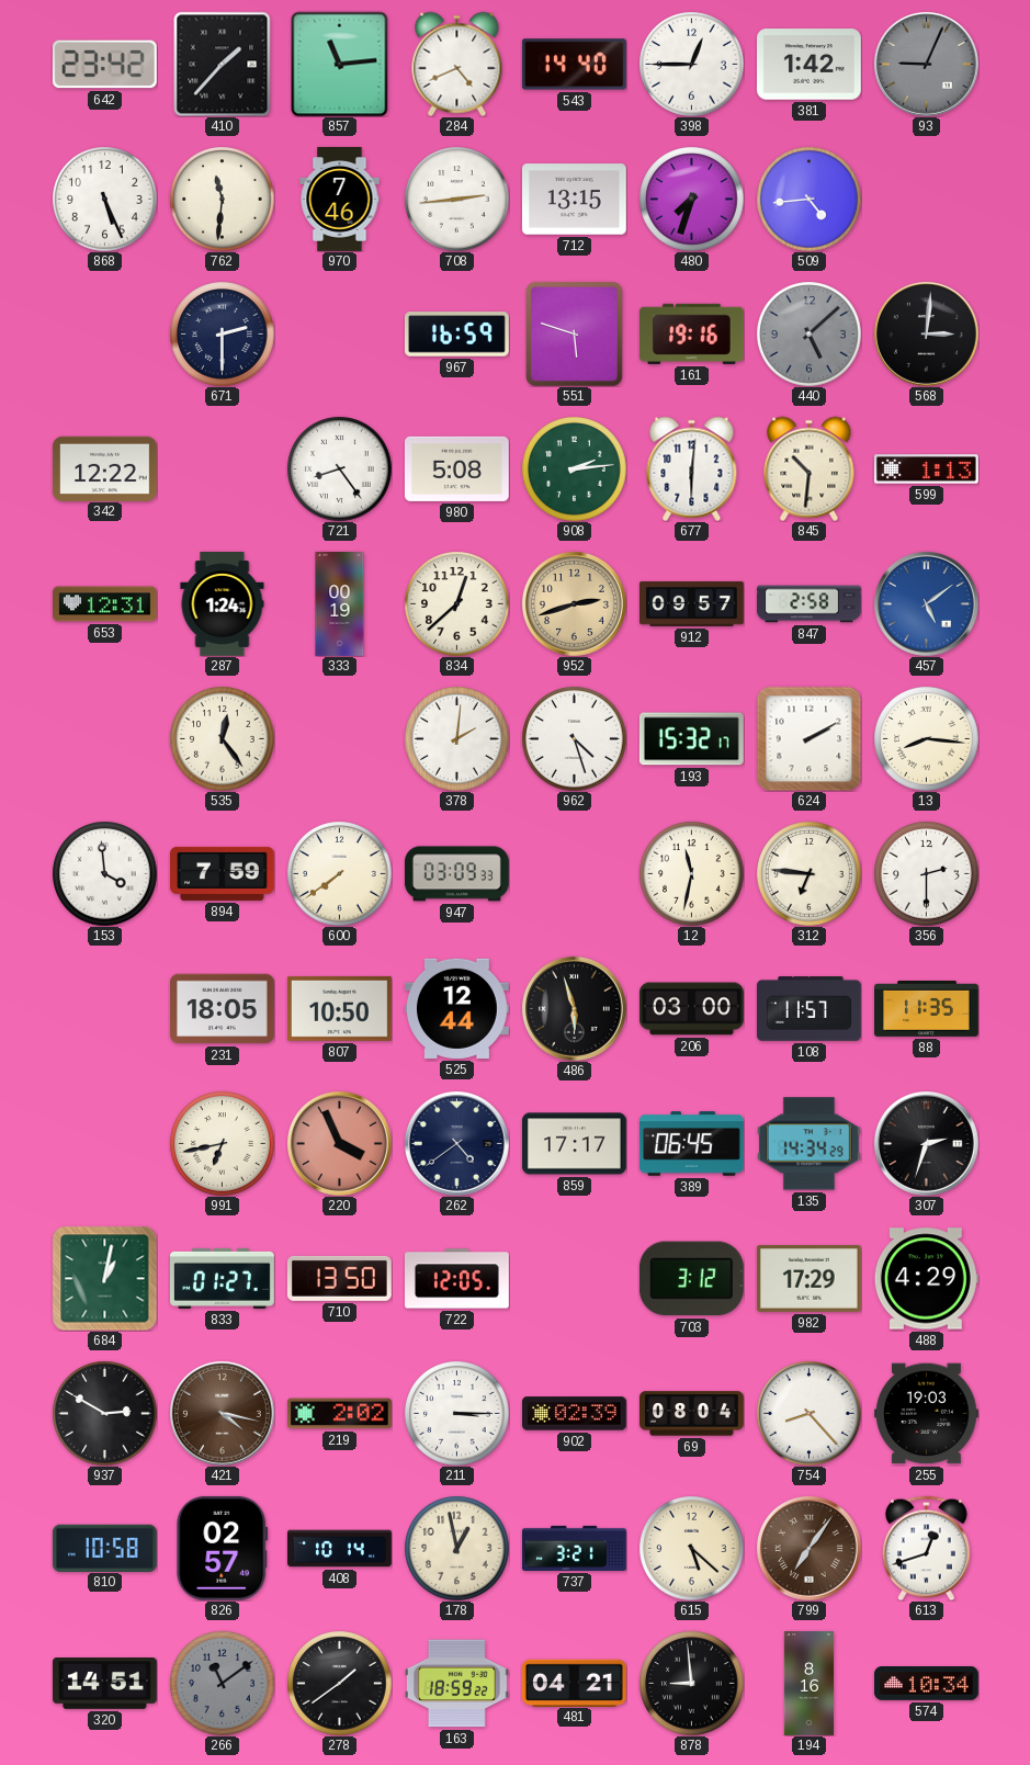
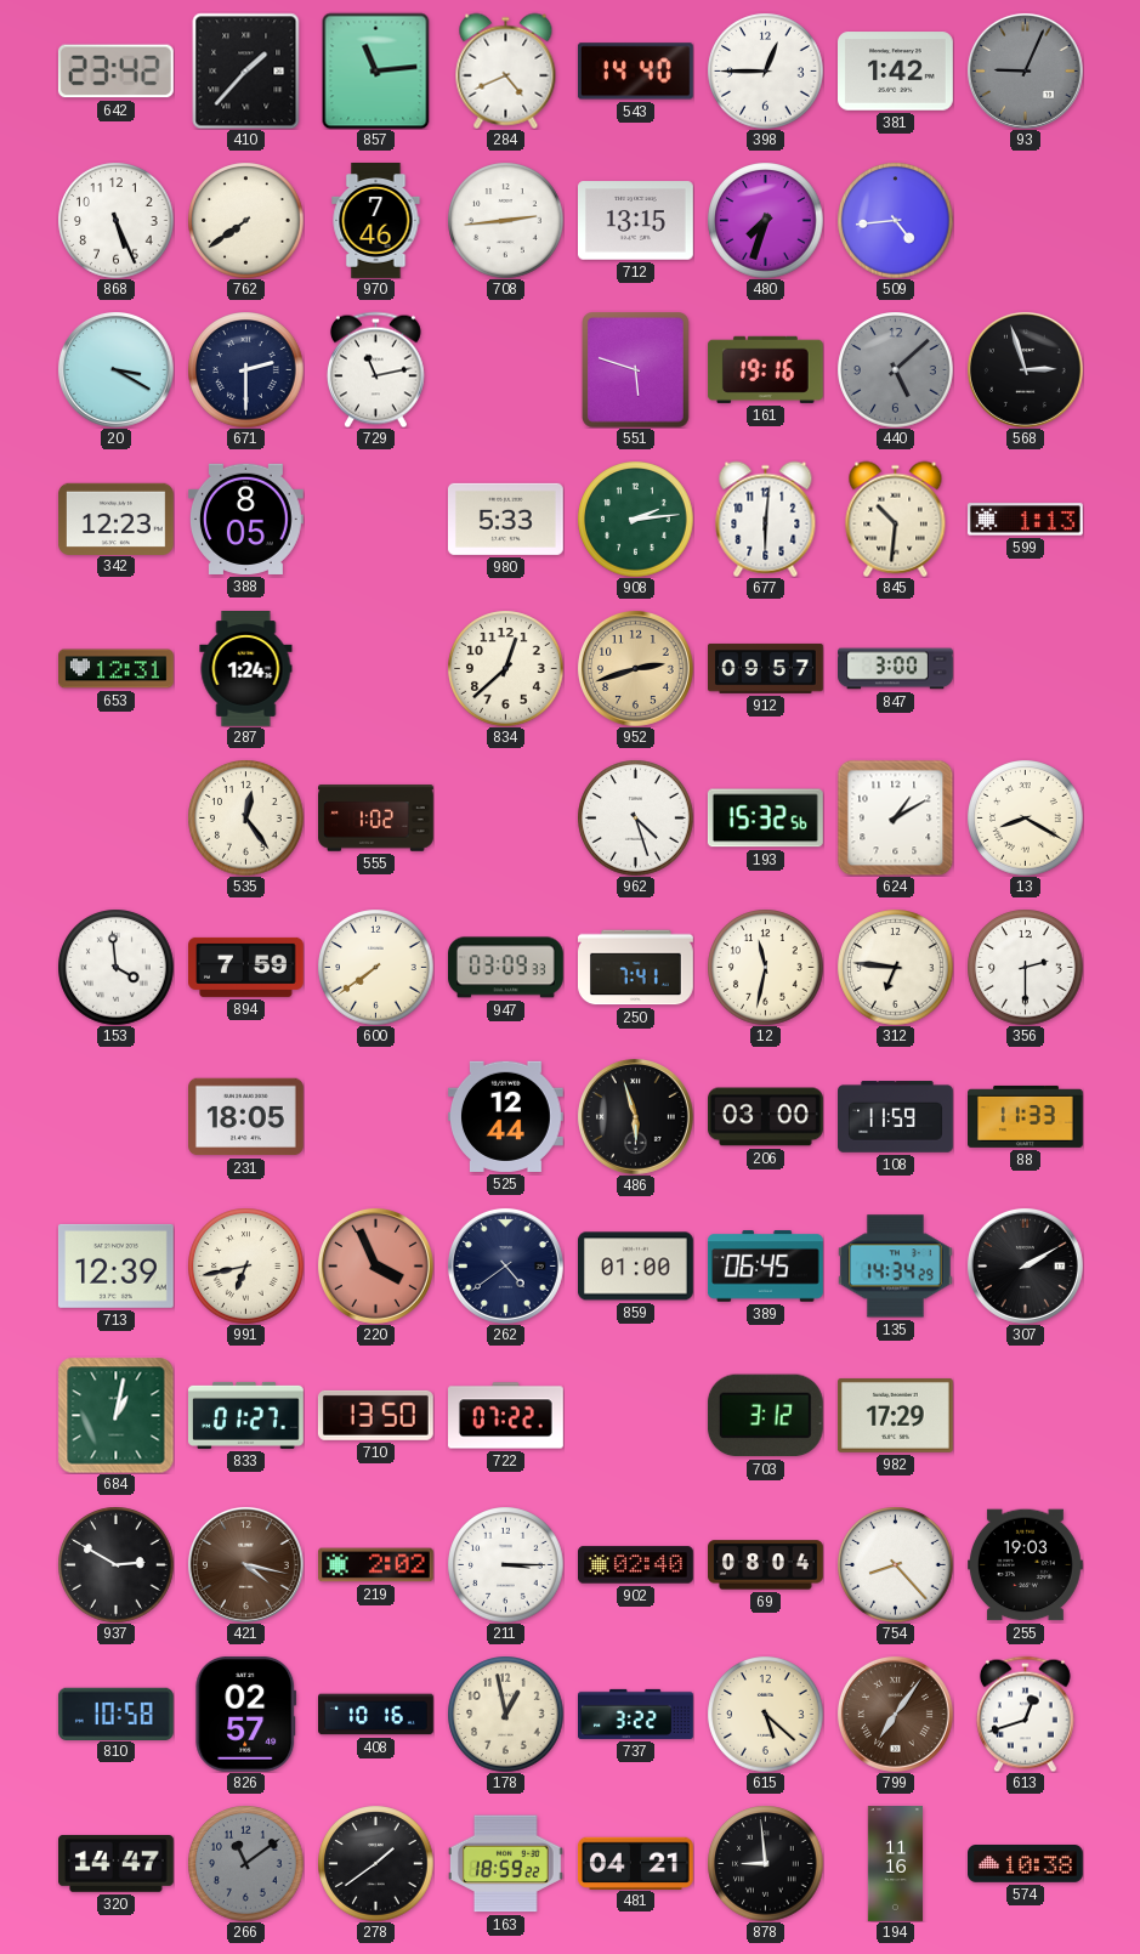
762: 11:31 -> 7:39 (245, 220)
20: none -> 3:20 (115, 369)
729: none -> 11:13 (375, 369)
967: 16:59 -> none (456, 335)
568: 3:01 -> 2:57 (1025, 369)
342: 12:22 -> 12:23 (117, 519)
388: none -> 8:05 (245, 519)
721: 8:24 -> none (339, 468)
980: 5:08 -> 5:33 (505, 519)
333: 00:19 -> none (340, 604)
847: 2:58 -> 3:00 (896, 669)
457: 5:09 -> none (926, 603)
555: none -> 1:02 (376, 819)
378: 2:01 -> none (456, 738)
193: 15:32:17 -> 15:32:56 (765, 819)
624: 2:10 -> 1:10 (895, 817)
13: 8:16 -> 8:20 (1025, 817)
250: none -> 7:41 (636, 968)
807: 10:50 -> none (339, 1008)
108: 11:57 -> 11:59 (896, 1117)
88: 11:35 -> 11:33 (1026, 1116)
713: none -> 12:39 (115, 1265)
859: 17:17 -> 01:00 (636, 1267)
307: 2:33 -> 2:10 (1025, 1265)
722: 12:05 -> 07:22 (506, 1416)
488: 4:29 -> none (926, 1279)
902: 02:39 -> 02:40 (636, 1565)
408: 10:14 -> 10:16 (376, 1715)
737: 3:21 -> 3:22 (636, 1714)
320: 14:51 -> 14:47 (117, 1864)
194: 8:16 -> 11:16 (895, 1864)
574: 10:34 -> 10:38 (1026, 1864)
